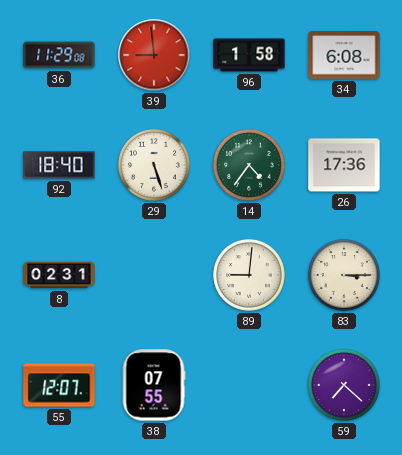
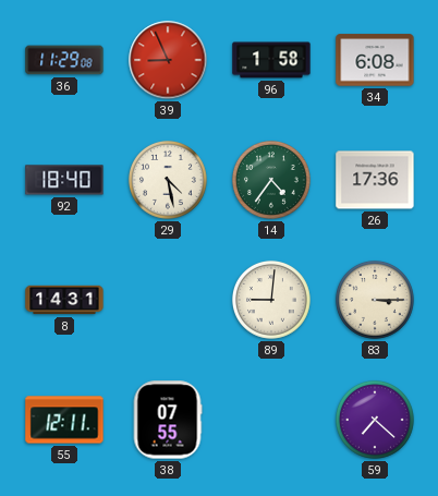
39: 8:59 -> 8:56 (168, 60)
29: 5:27 -> 4:28 (168, 180)
8: 02:31 -> 14:31 (64, 300)
55: 12:07 -> 12:11 (64, 420)
